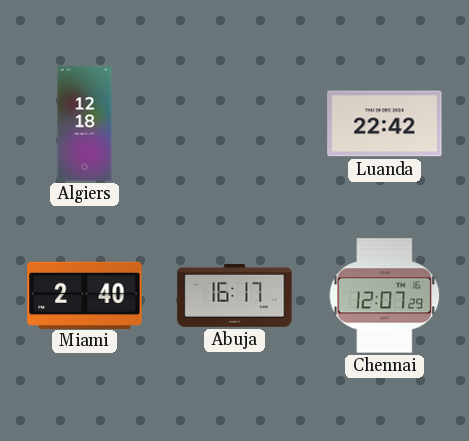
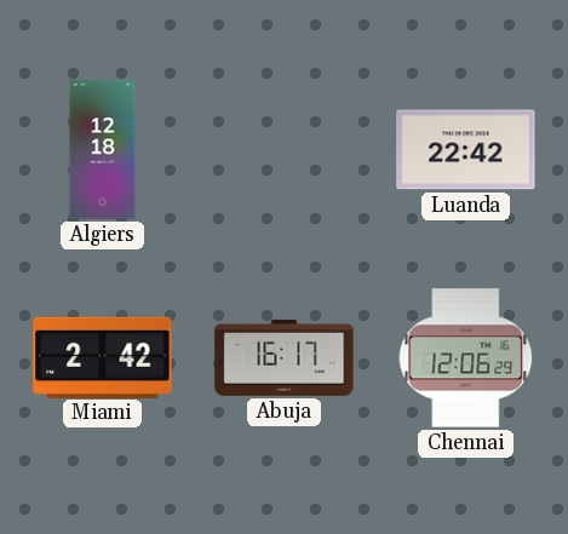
Miami: 2:40 -> 2:42 (103, 357)
Chennai: 12:07 -> 12:06 (466, 358)
